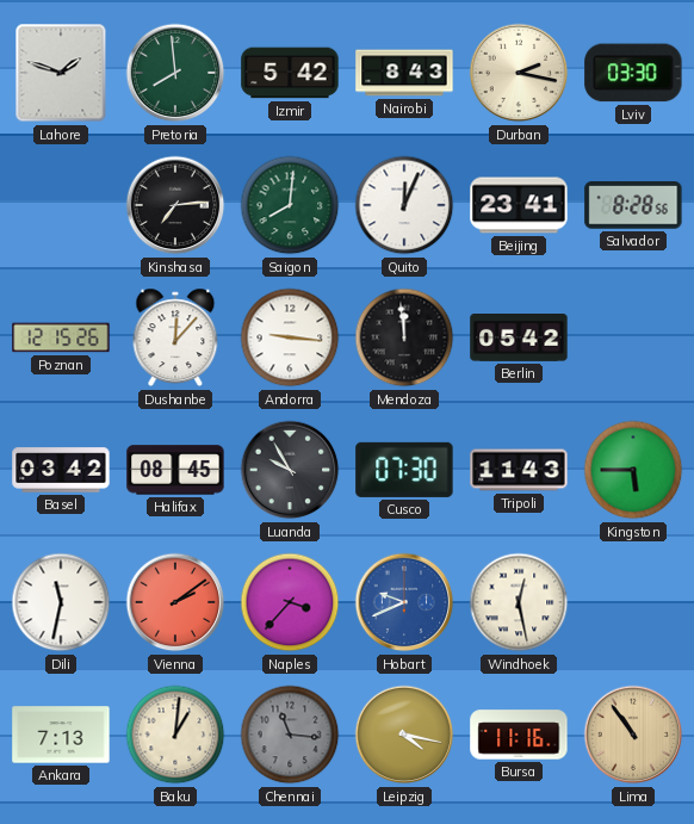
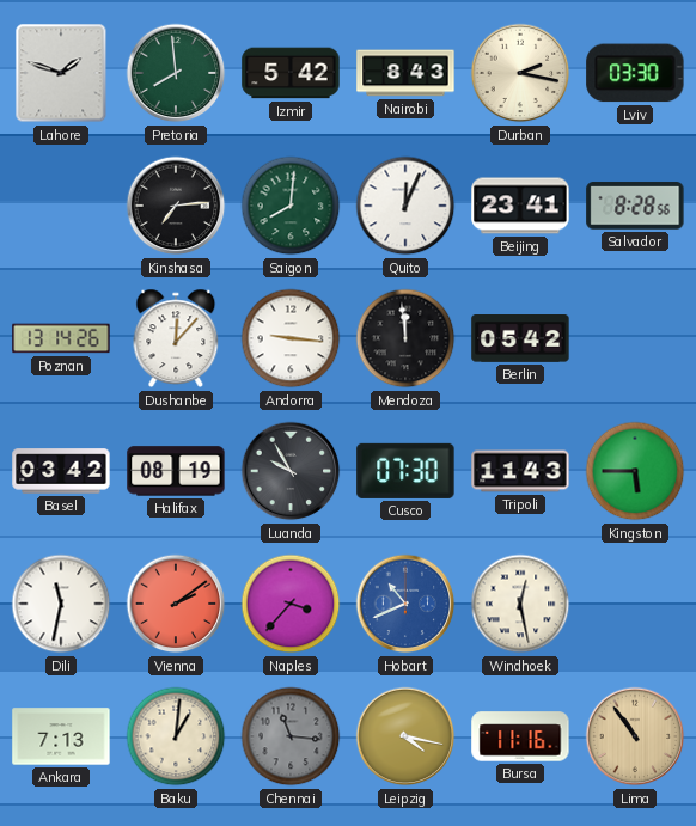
Poznan: 12:15 -> 13:14 (61, 338)
Halifax: 08:45 -> 08:19 (176, 471)
Hobart: 9:41 -> 10:41 (405, 604)
